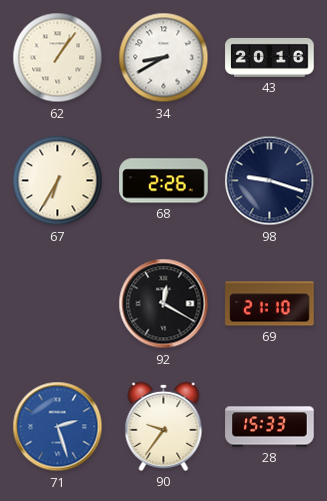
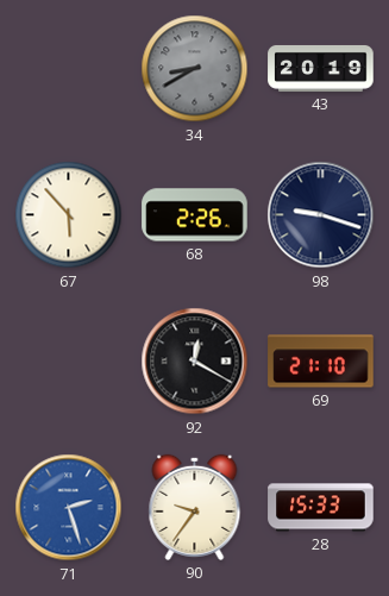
62: 1:06 -> none (58, 58)
34 dial: white -> grey (195, 69)
43: 20:16 -> 20:19 (321, 68)
67: 6:35 -> 5:53 (69, 215)
